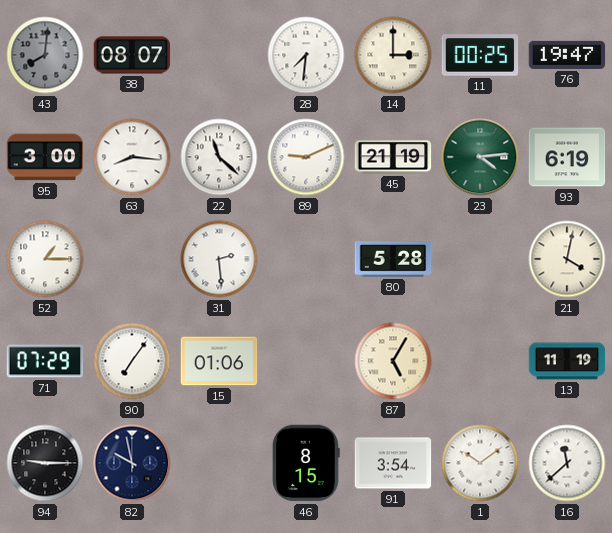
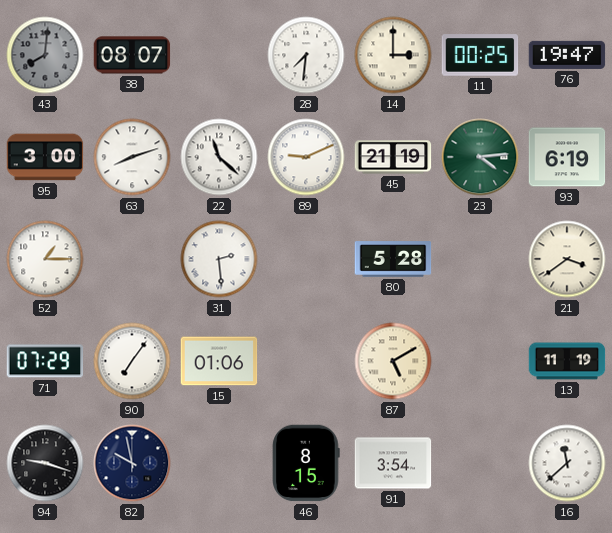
63: 8:16 -> 8:12 (132, 157)
21: 4:02 -> 3:39 (567, 259)
87: 5:05 -> 5:10 (393, 361)
94: 9:15 -> 9:18 (45, 463)
1: 10:09 -> none (480, 463)
